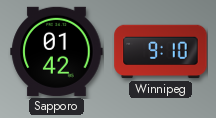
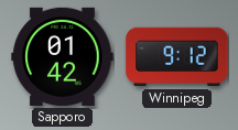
Winnipeg: 9:10 -> 9:12 (177, 57)
